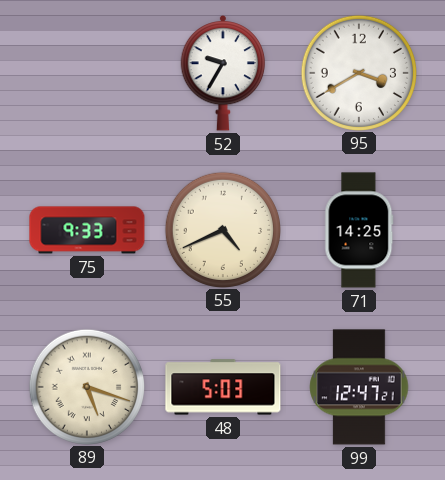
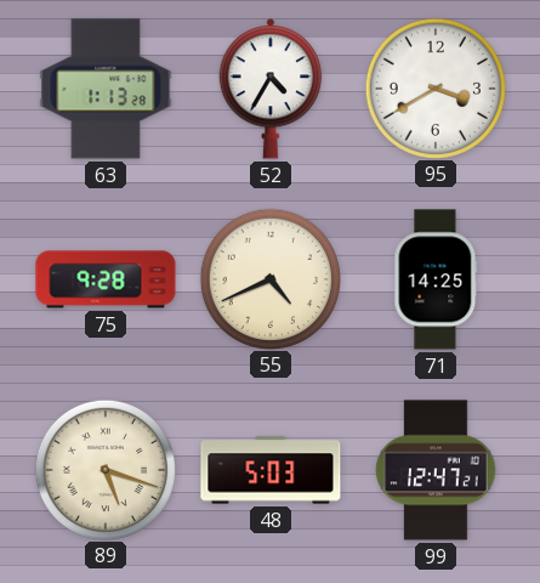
63: none -> 1:13 (106, 89)
52: 9:35 -> 4:35 (271, 90)
75: 9:33 -> 9:28 (106, 279)
